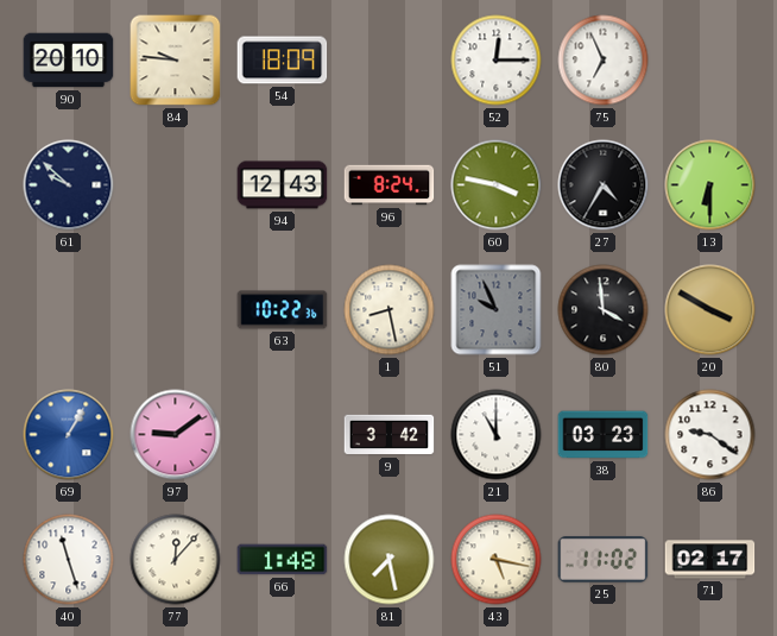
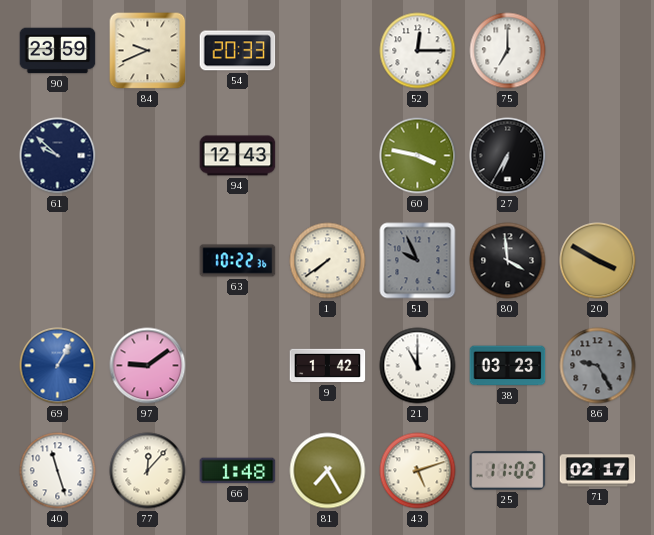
90: 20:10 -> 23:59 (58, 51)
84: 9:46 -> 9:41 (148, 51)
54: 18:09 -> 20:33 (238, 51)
75: 6:56 -> 7:00 (508, 51)
96: 8:24 -> none (390, 185)
27: 4:35 -> 6:35 (508, 156)
13: 6:30 -> none (710, 185)
1: 8:28 -> 7:39 (328, 261)
9: 3:42 -> 1:42 (328, 366)
86: 9:21 -> 9:25 (598, 366)
86 dial: white -> grey (598, 366)
81: 7:28 -> 7:25 (328, 471)
43: 5:17 -> 5:12 (418, 471)
